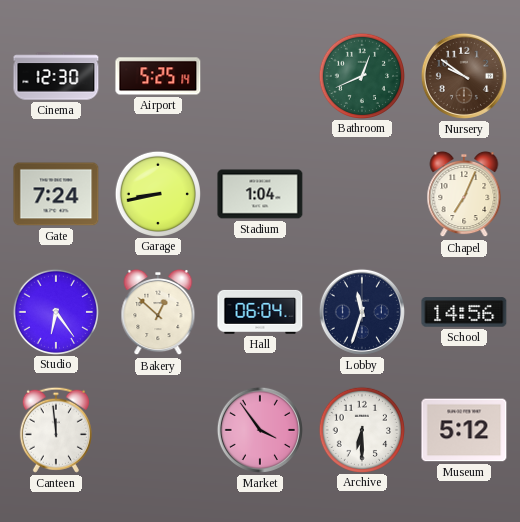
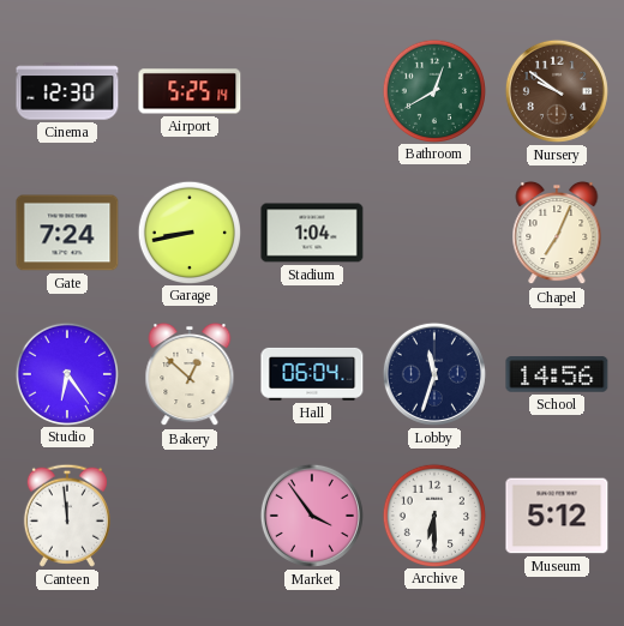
Bathroom: 12:41 -> 12:40 (433, 90)
